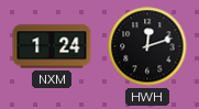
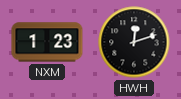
NXM: 1:24 -> 1:23 (47, 42)
